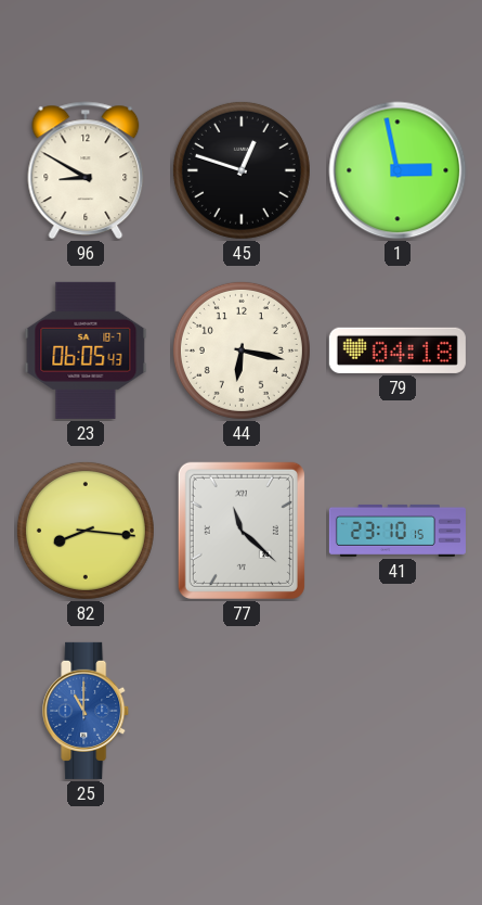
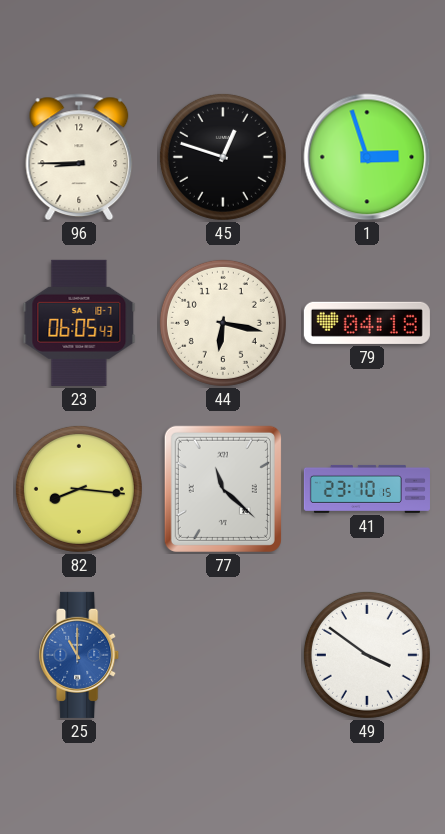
96: 8:50 -> 8:45 (79, 157)
1: 2:58 -> 2:57 (367, 157)
49: none -> 3:51 (367, 655)
